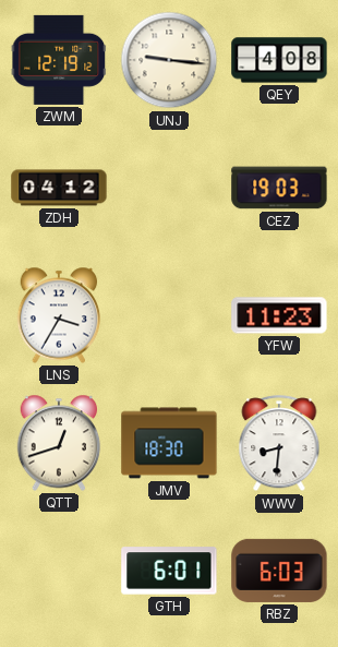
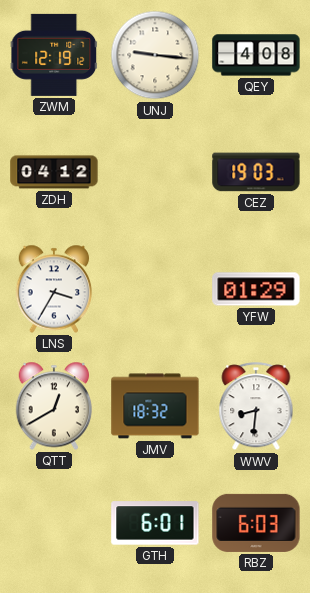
YFW: 11:23 -> 01:29 (256, 289)
QTT: 12:42 -> 12:40 (54, 406)
JMV: 18:30 -> 18:32 (155, 406)
